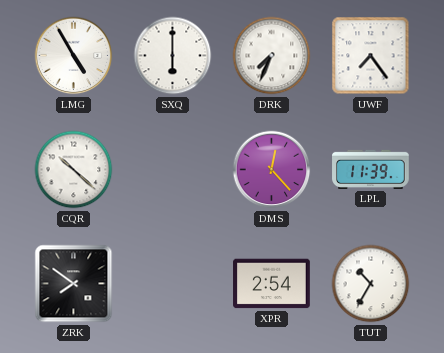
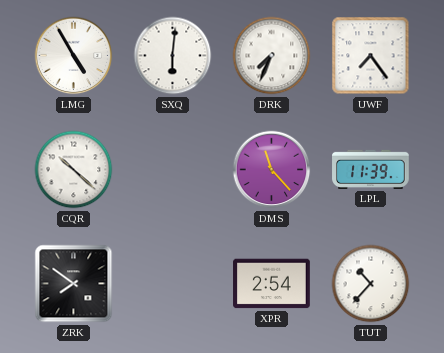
SXQ: 6:00 -> 6:01 (173, 56)
DMS: 12:23 -> 11:23 (272, 170)
TUT: 10:35 -> 10:37 (371, 284)
